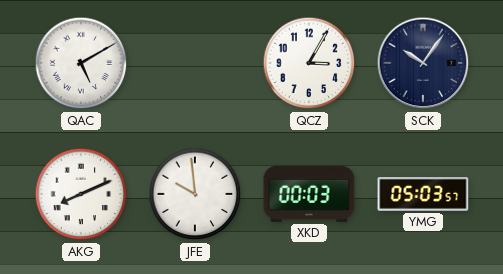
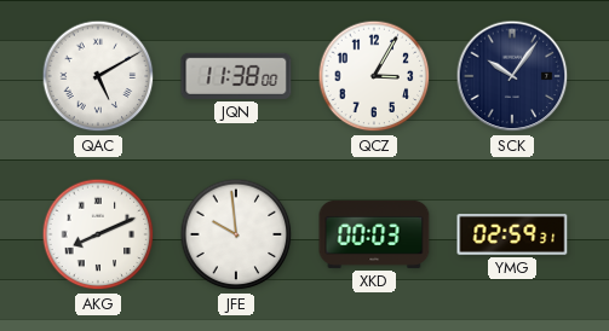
JQN: none -> 11:38 (236, 76)
YMG: 05:03 -> 02:59 (512, 236)
